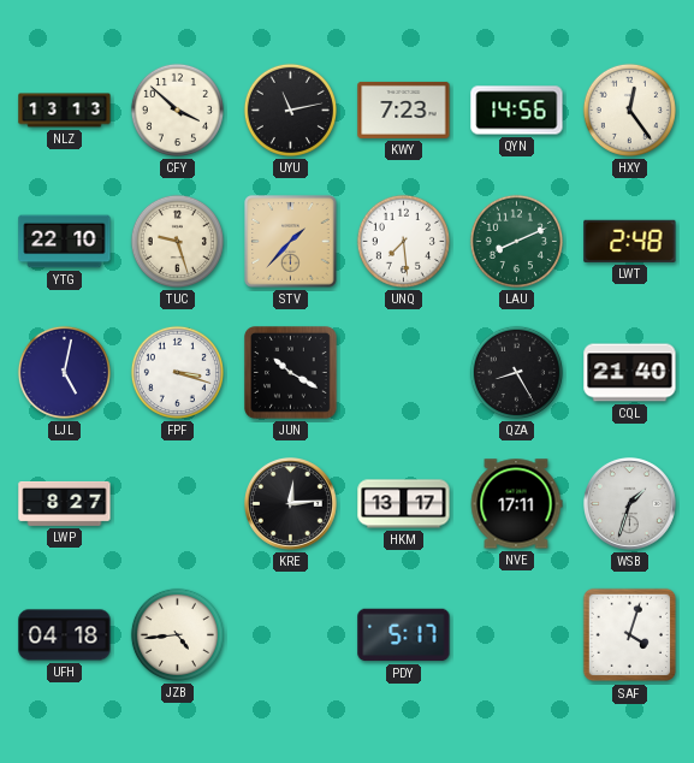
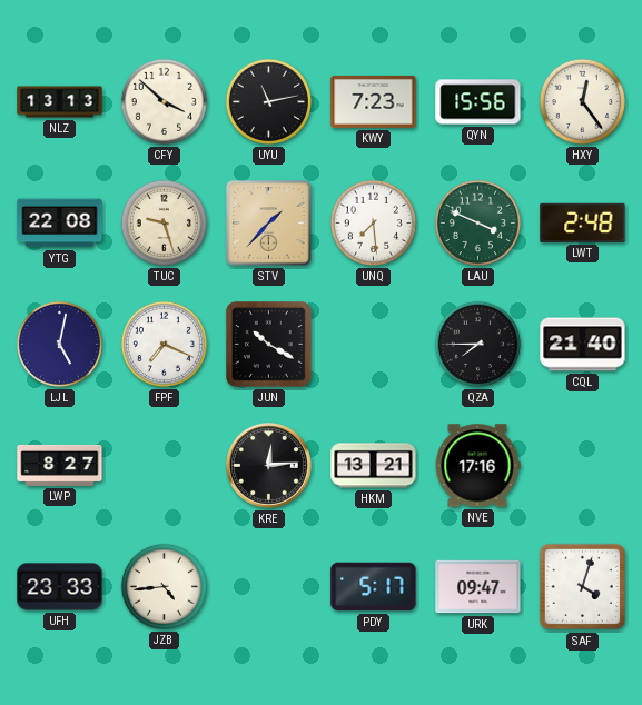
QYN: 14:56 -> 15:56 (478, 102)
YTG: 22:10 -> 22:08 (60, 224)
LAU: 8:11 -> 3:49 (477, 222)
FPF: 3:18 -> 7:19 (164, 344)
QZA: 8:25 -> 7:45 (477, 344)
HKM: 13:17 -> 13:21 (374, 466)
NVE: 17:11 -> 17:16 (477, 466)
WSB: 1:33 -> none (630, 504)
UFH: 04:18 -> 23:33 (60, 587)
URK: none -> 09:47 (478, 587)
